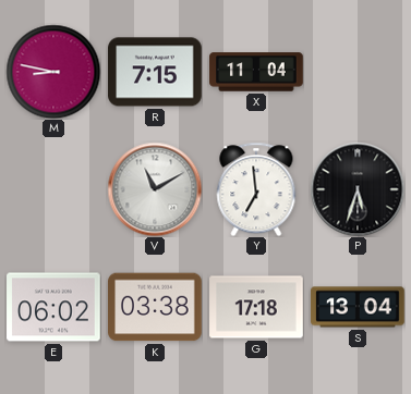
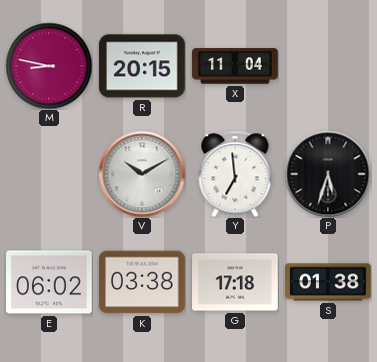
R: 7:15 -> 20:15 (142, 66)
V: 11:10 -> 10:10 (142, 174)
S: 13:04 -> 01:38 (328, 282)
